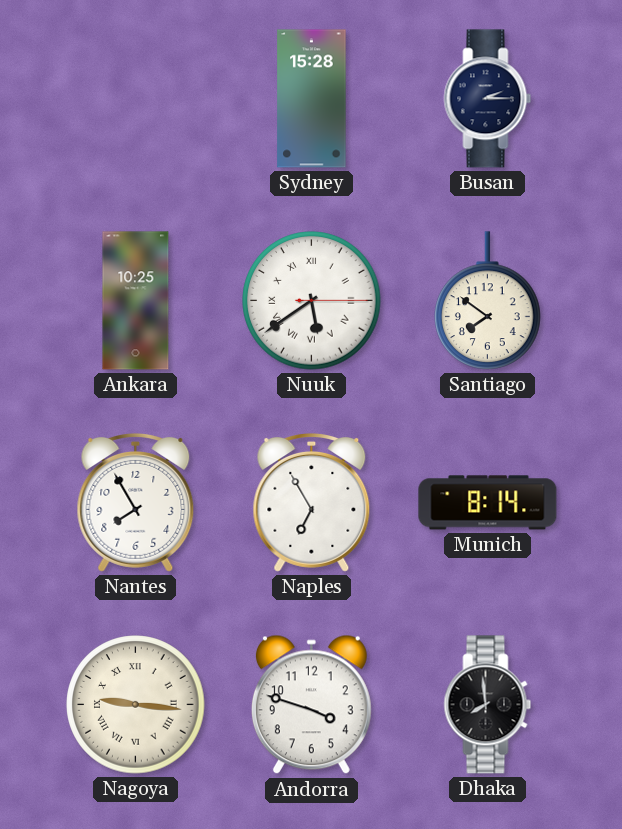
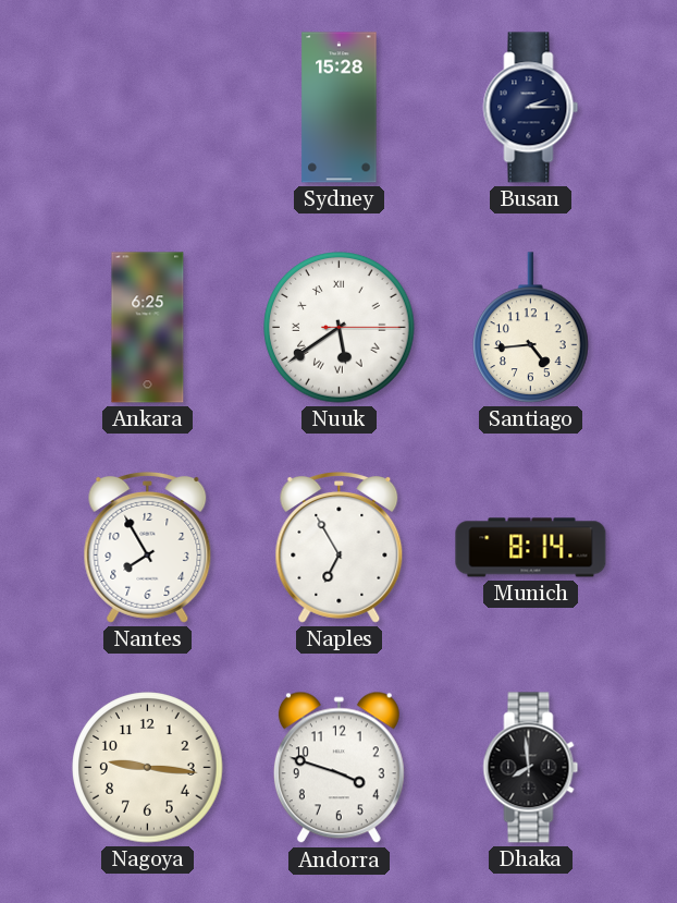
Ankara: 10:25 -> 6:25 (148, 328)
Santiago: 7:51 -> 4:44 (531, 328)
Nagoya numerals: Roman -> Arabic (148, 768)
